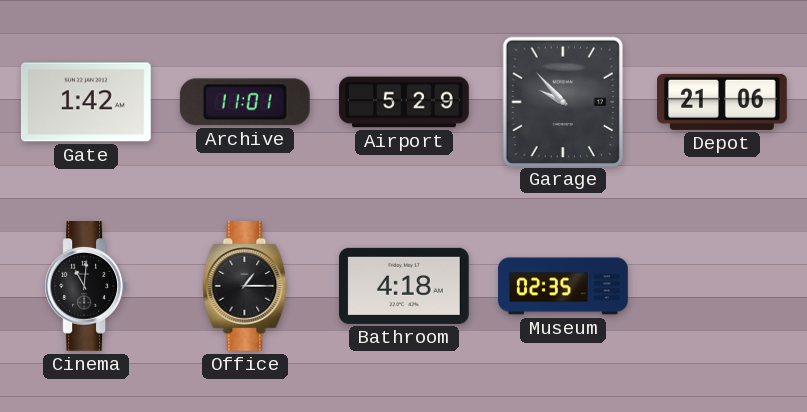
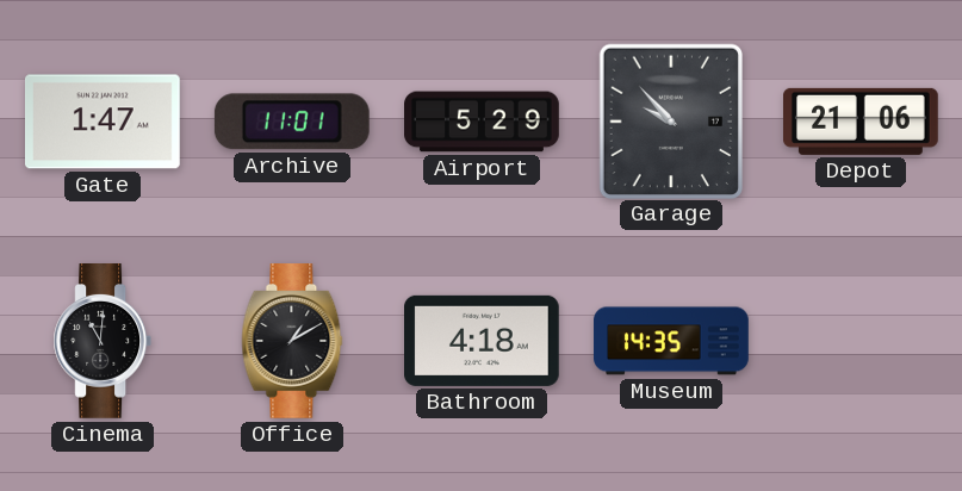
Gate: 1:42 -> 1:47 (104, 122)
Office: 1:15 -> 1:10 (292, 342)
Museum: 02:35 -> 14:35 (671, 341)
